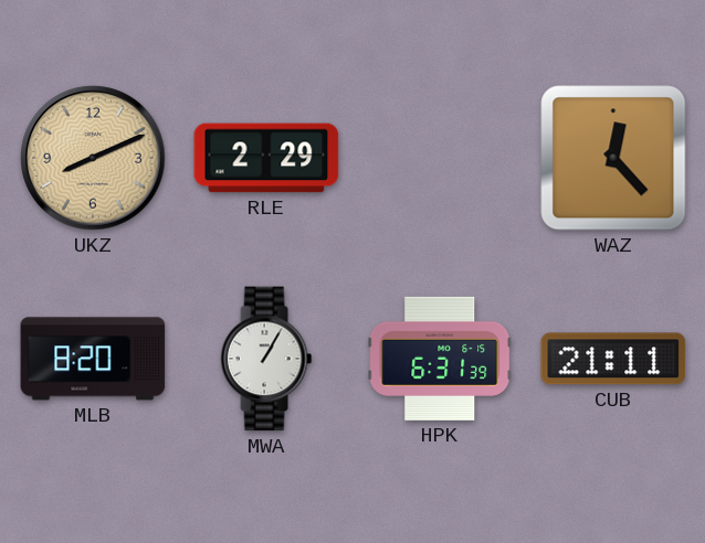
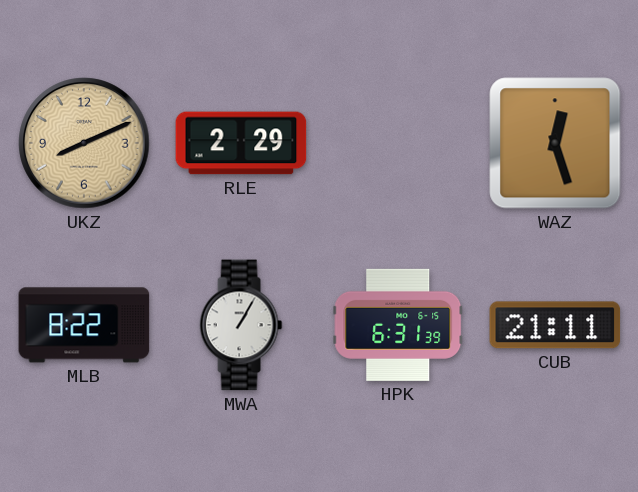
WAZ: 12:23 -> 12:27 (555, 143)
MLB: 8:20 -> 8:22 (84, 325)
